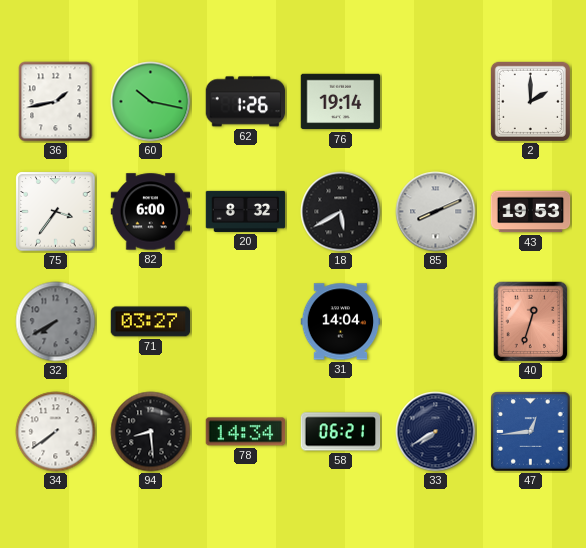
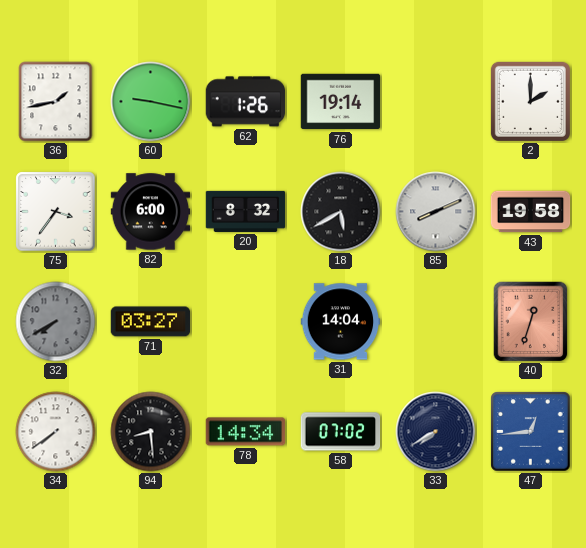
60: 10:17 -> 9:17 (151, 102)
43: 19:53 -> 19:58 (531, 212)
58: 06:21 -> 07:02 (341, 432)
